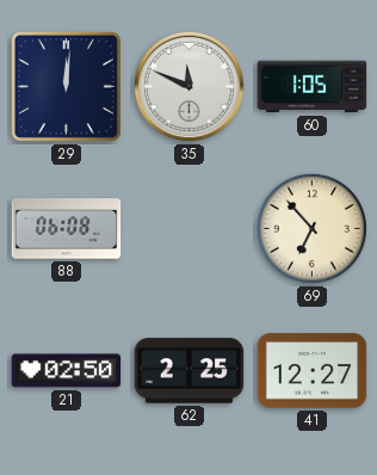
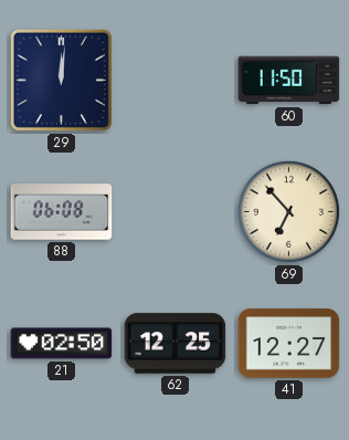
35: 11:49 -> none (188, 86)
60: 1:05 -> 11:50 (289, 81)
62: 2:25 -> 12:25 (176, 344)
